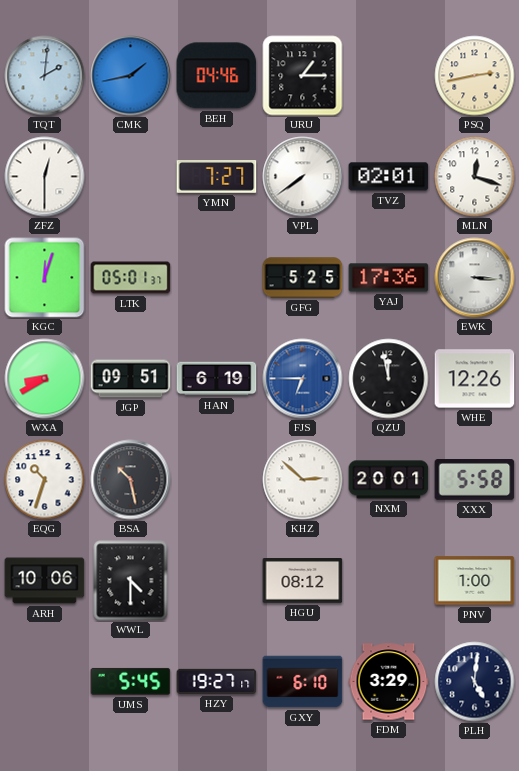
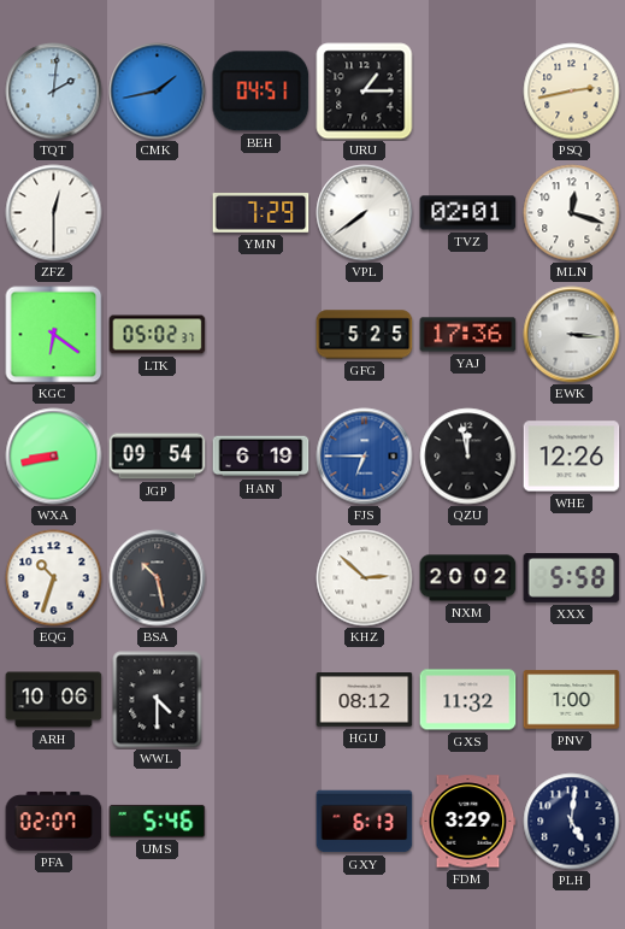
BEH: 04:46 -> 04:51 (261, 92)
YMN: 7:27 -> 7:29 (261, 213)
KGC: 12:03 -> 6:21 (54, 335)
LTK: 05:01 -> 05:02 (158, 335)
WXA: 8:40 -> 8:43 (54, 457)
JGP: 09:51 -> 09:54 (158, 457)
NXM: 20:01 -> 20:02 (468, 578)
GXS: none -> 11:32 (468, 700)
PFA: none -> 02:07 (54, 822)
UMS: 5:45 -> 5:46 (158, 821)
HZY: 19:27 -> none (217, 681)
GXY: 6:10 -> 6:13 (365, 822)
